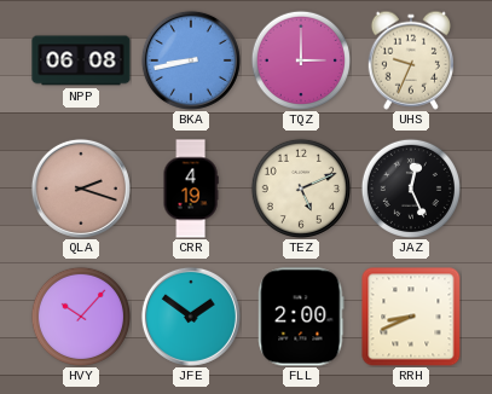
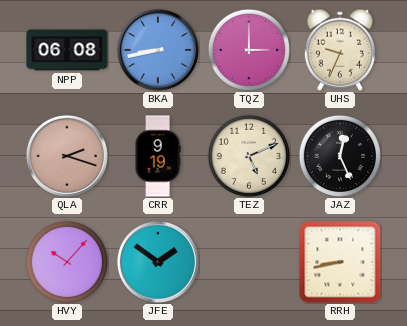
CRR: 4:19 -> 9:19 (158, 156)
FLL: 2:00 -> none (301, 317)
RRH: 8:41 -> 8:43 (340, 262)
